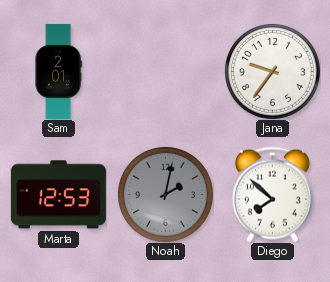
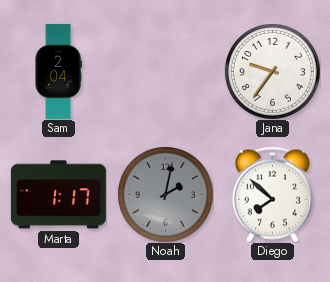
Sam: 2:01 -> 2:04 (58, 71)
Marta: 12:53 -> 1:17 (58, 195)
